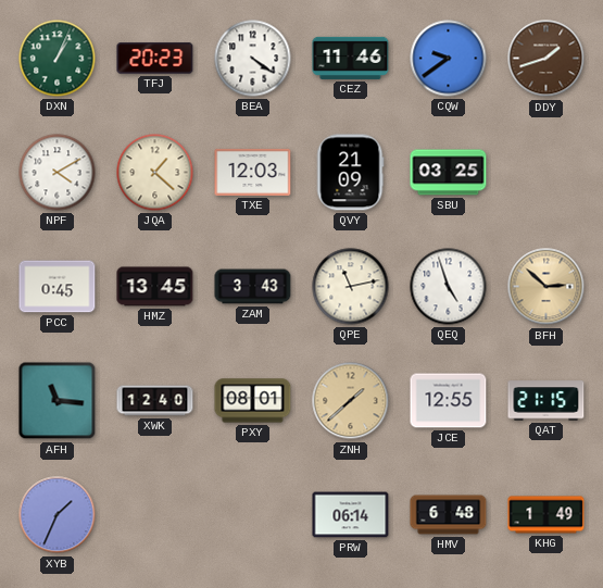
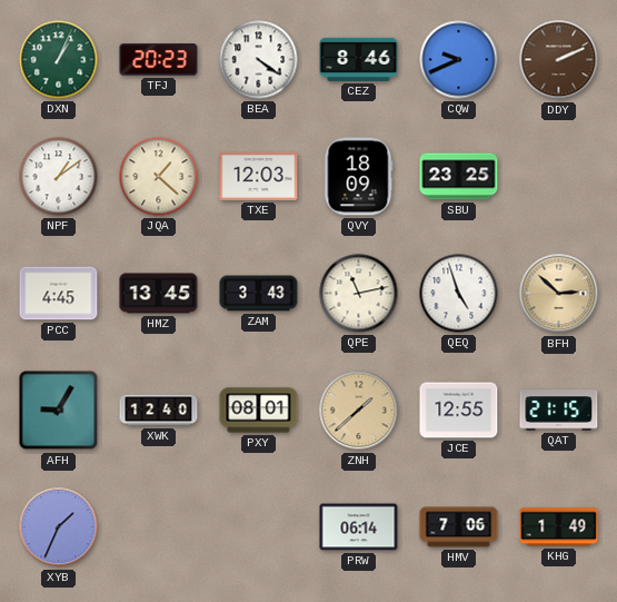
CEZ: 11:46 -> 8:46 (359, 59)
CQW: 9:39 -> 9:41 (459, 60)
DDY: 1:42 -> 2:11 (559, 60)
NPF: 4:10 -> 1:09 (59, 177)
QVY: 21:09 -> 18:09 (358, 177)
SBU: 03:25 -> 23:25 (459, 177)
PCC: 0:45 -> 4:45 (59, 294)
AFH: 11:16 -> 9:05 (59, 411)
HMV: 6:48 -> 7:06 (459, 527)
